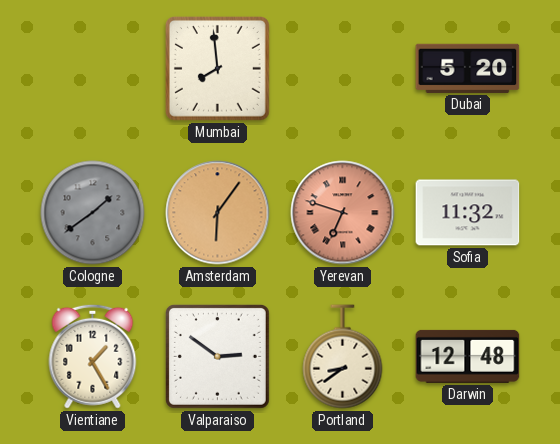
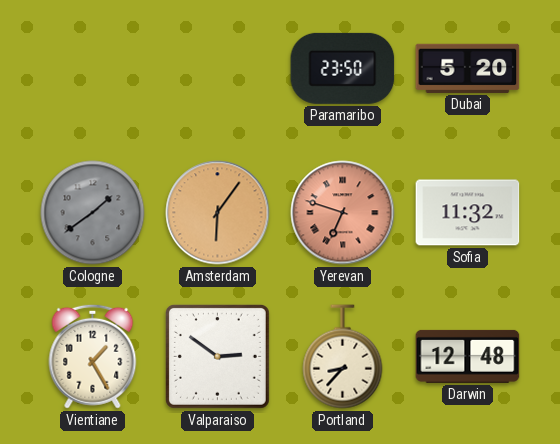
Mumbai: 7:59 -> none (217, 68)
Paramaribo: none -> 23:50 (343, 68)
Portland: 8:39 -> 8:37 (343, 357)
